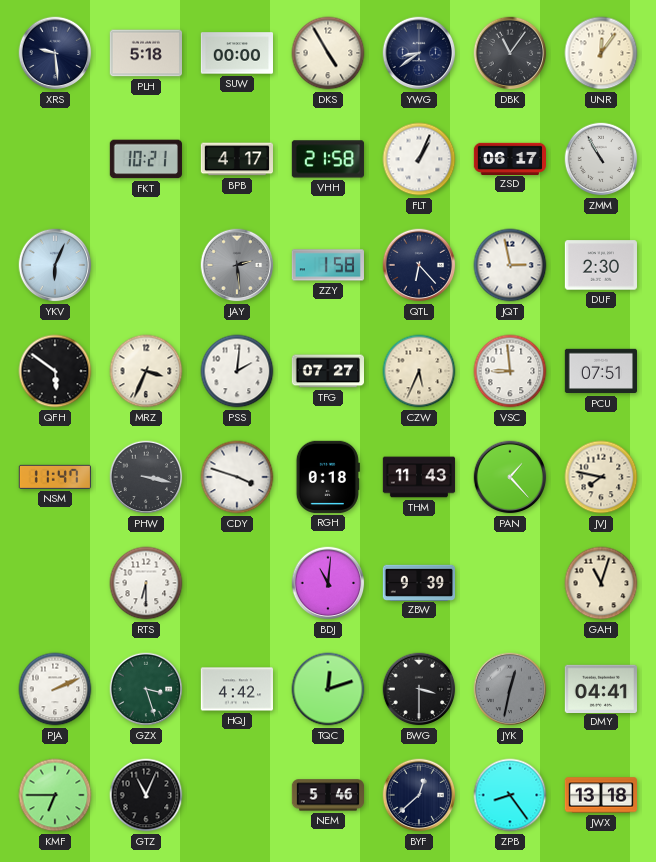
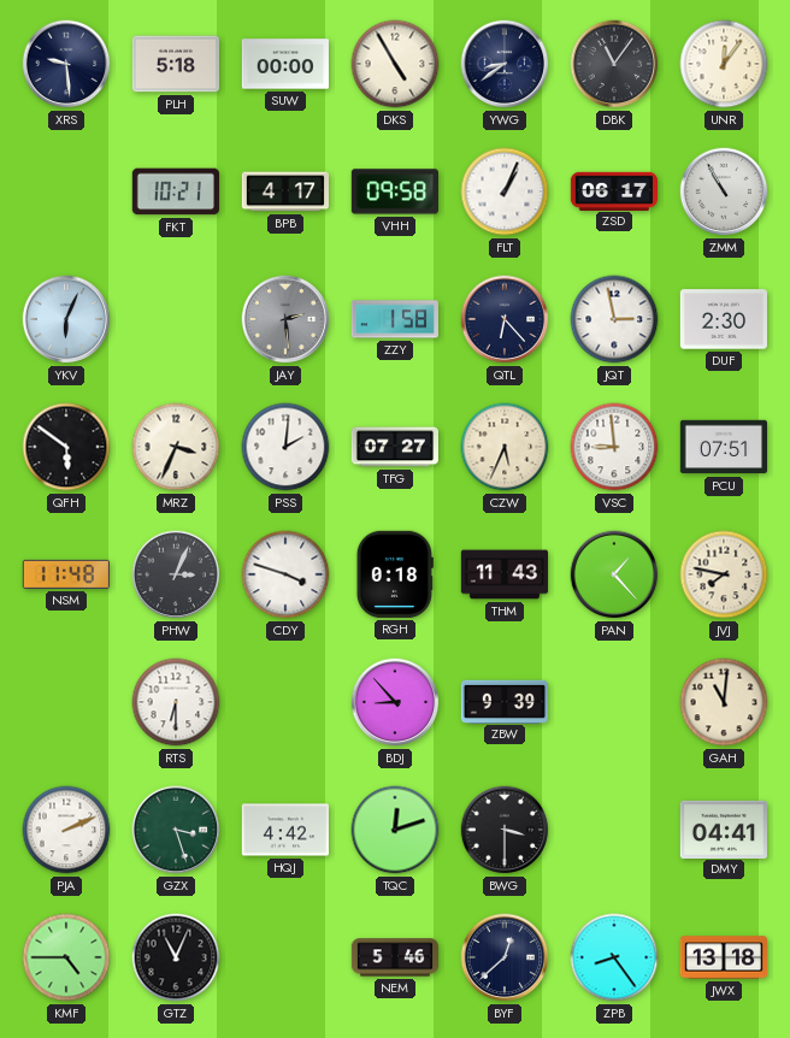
VHH: 21:58 -> 09:58 (395, 191)
NSM: 11:47 -> 11:48 (66, 574)
PHW: 3:17 -> 3:04 (176, 574)
BDJ: 11:01 -> 8:53 (395, 702)
GAH: 11:03 -> 11:01 (724, 702)
JYK: 12:32 -> none (510, 689)
KMF: 6:45 -> 4:45 (66, 957)
